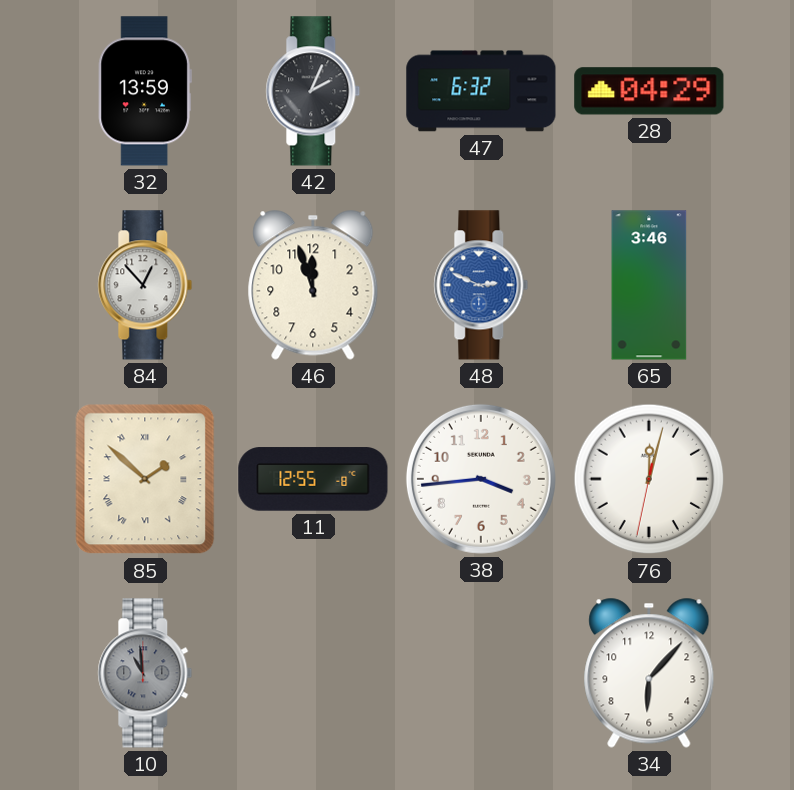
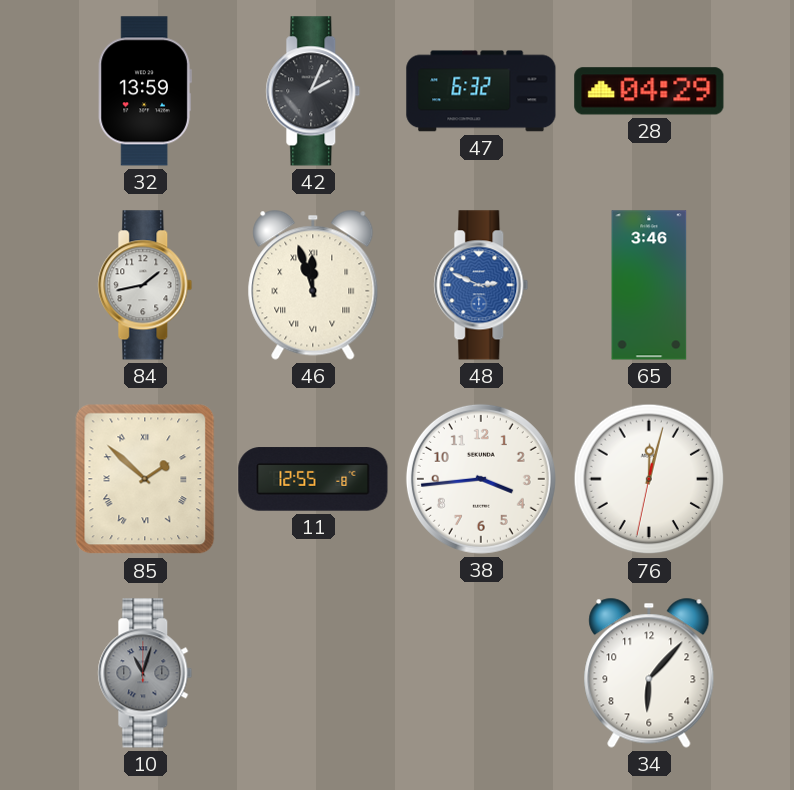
84: 12:53 -> 1:43 (145, 285)
46 numerals: Arabic -> Roman (313, 285)
10: 10:59 -> 11:03 (145, 673)
